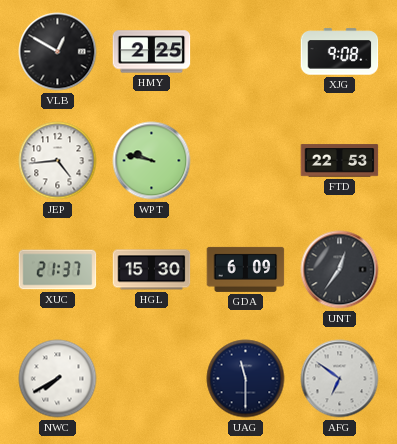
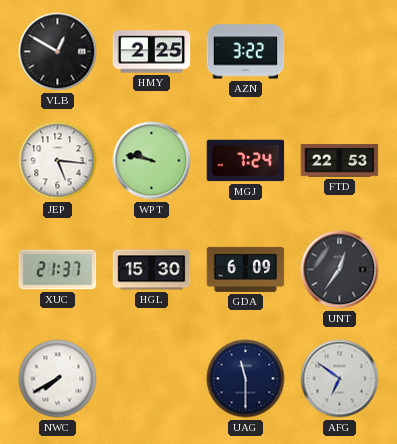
AZN: none -> 3:22 (246, 52)
XJG: 9:08 -> none (340, 52)
JEP: 4:44 -> 5:16 (58, 161)
MGJ: none -> 7:24 (246, 161)
